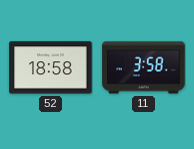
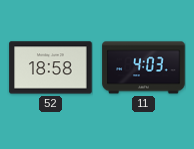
11: 3:58 -> 4:03 (144, 68)
